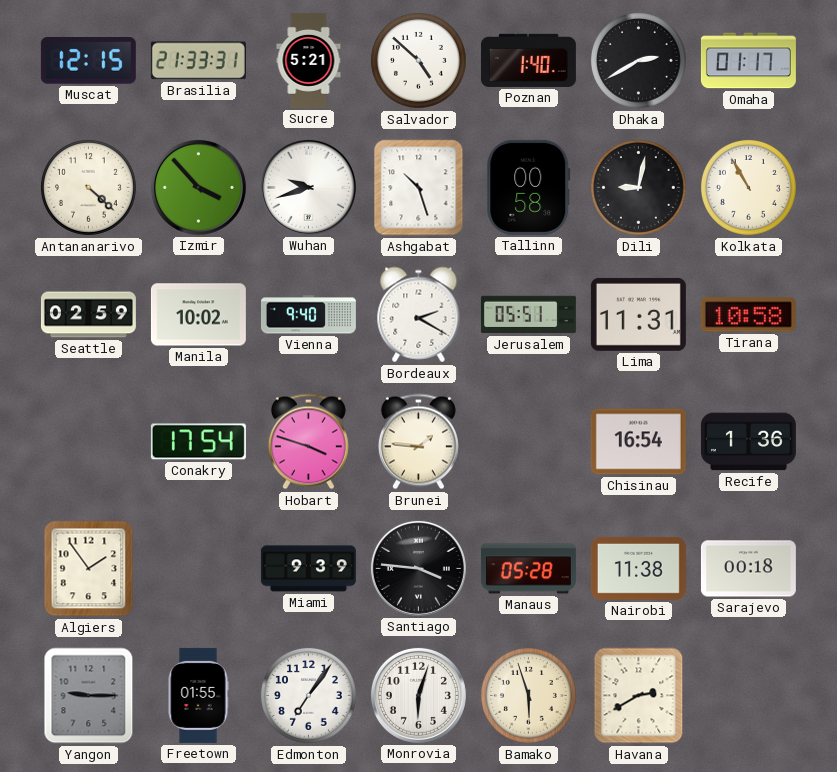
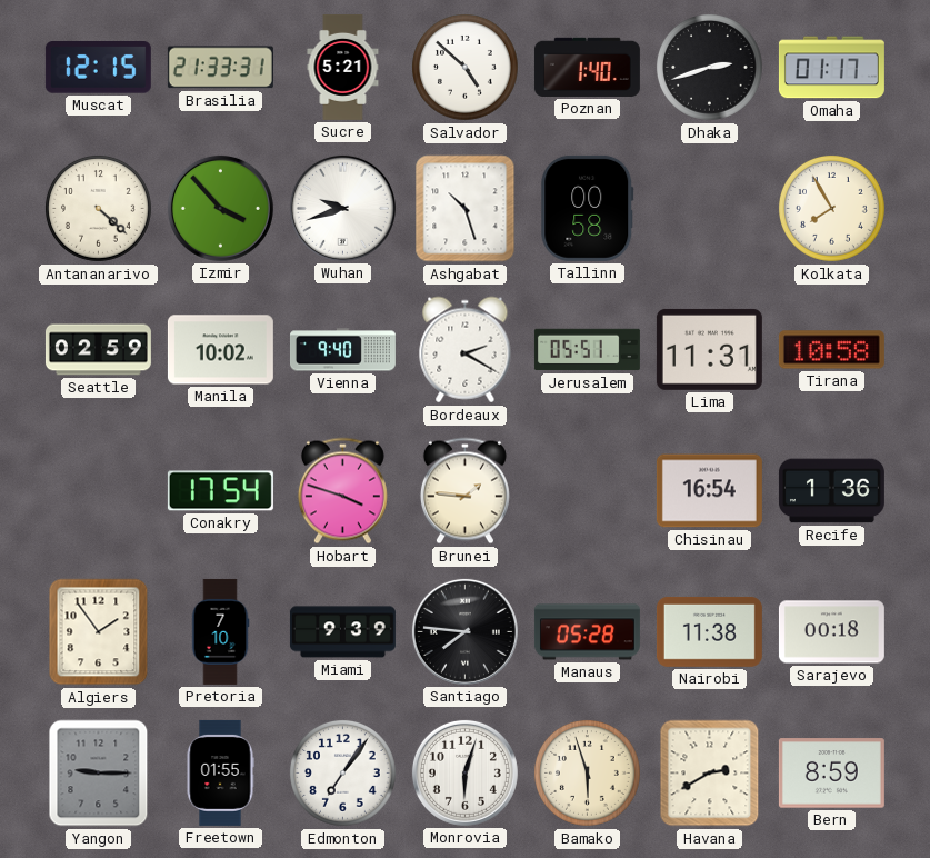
Dhaka: 2:40 -> 2:42 (709, 67)
Dili: 9:02 -> none (638, 187)
Kolkata: 10:55 -> 7:55 (831, 208)
Pretoria: none -> 7:10 (220, 631)
Santiago: 3:46 -> 7:46 (464, 631)
Bern: none -> 8:59 (831, 774)
